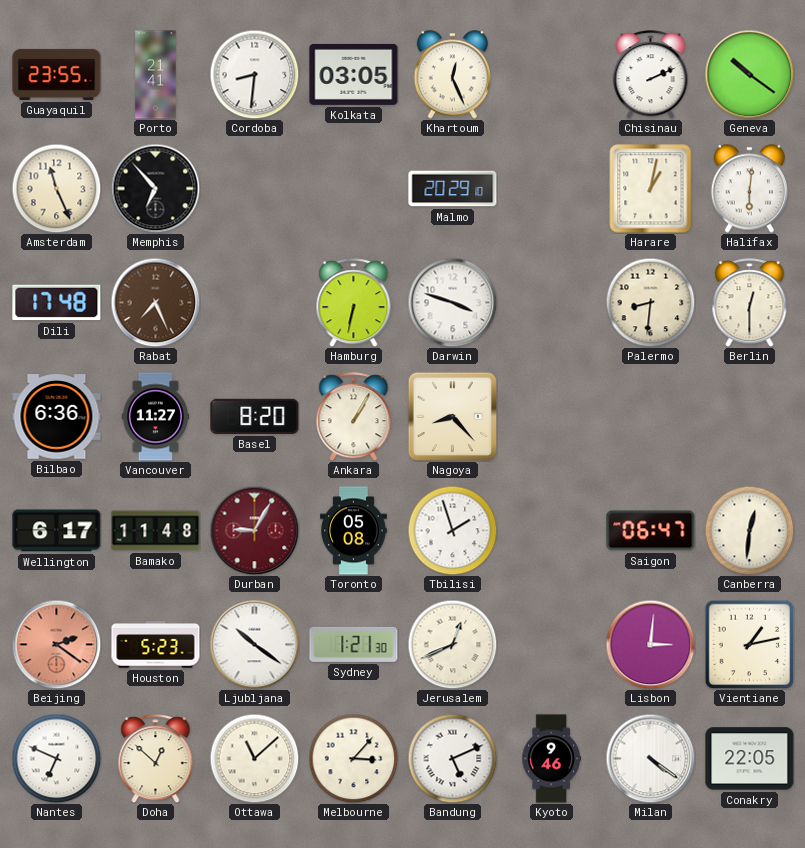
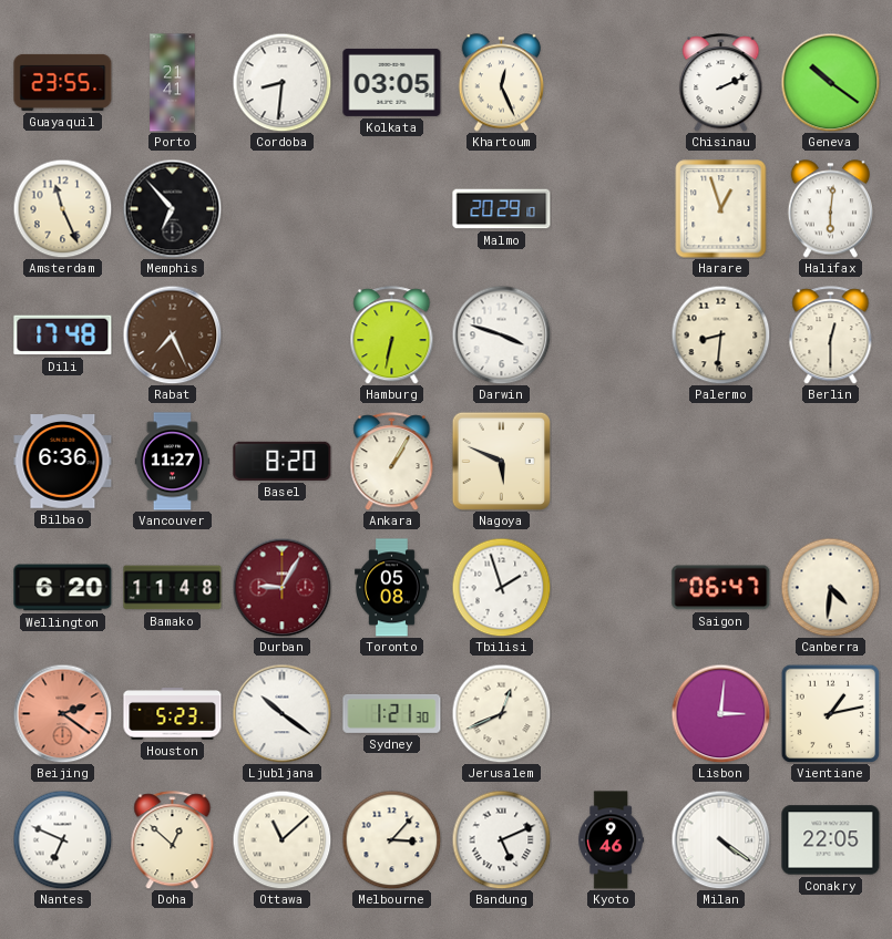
Harare: 1:02 -> 12:57 (721, 209)
Nagoya: 8:23 -> 5:49 (501, 461)
Wellington: 6:17 -> 6:20 (63, 588)
Canberra: 12:31 -> 4:31 (830, 587)
